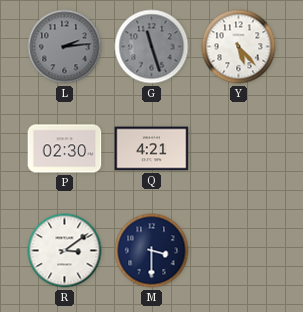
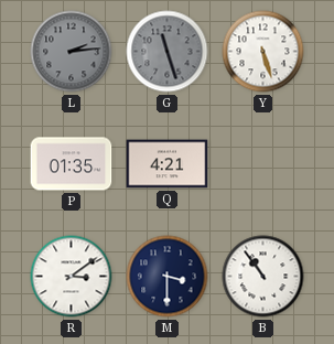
Y: 5:23 -> 5:27 (263, 52)
P: 02:30 -> 01:35 (72, 164)
B: none -> 10:54 (263, 277)
